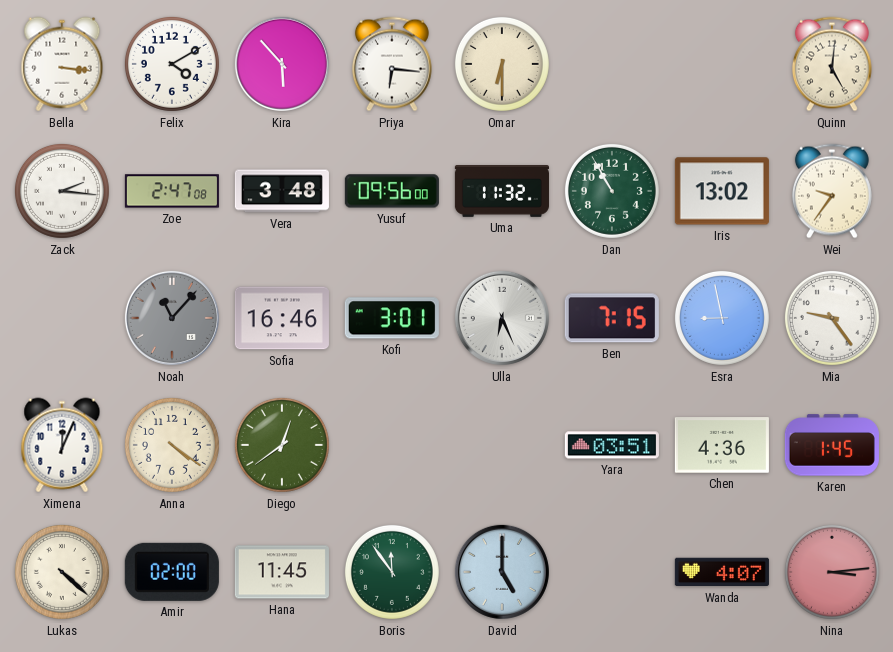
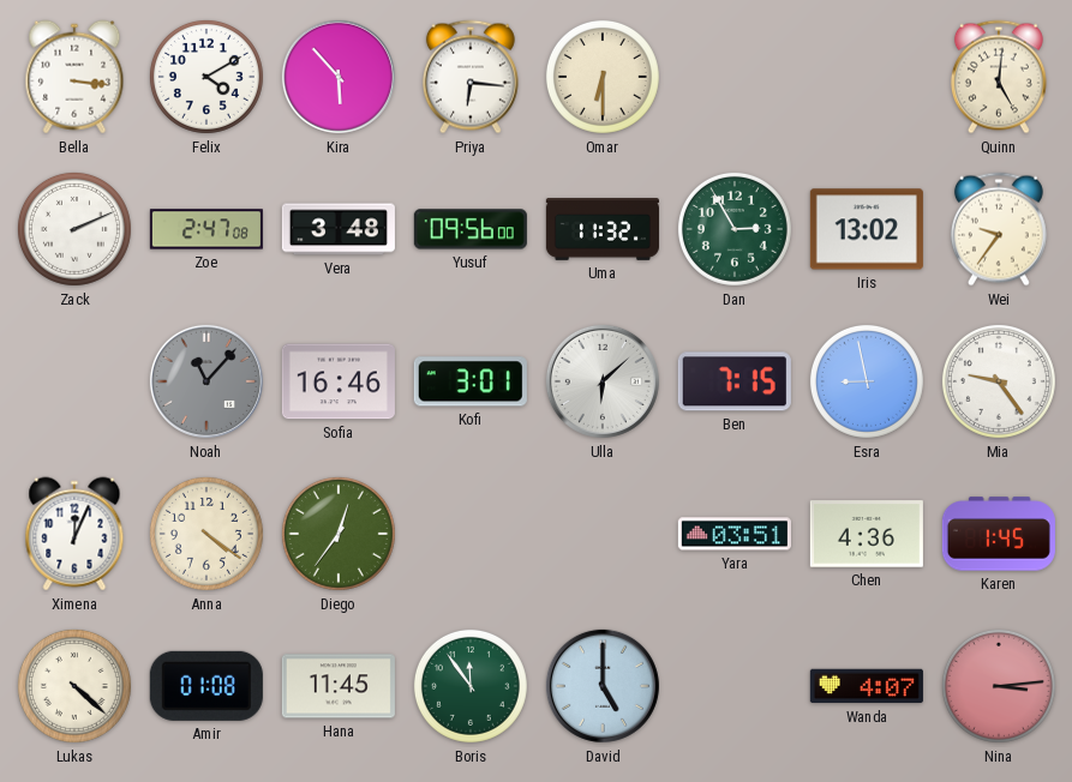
Zack: 2:16 -> 2:11 (74, 229)
Dan: 10:55 -> 2:55 (735, 229)
Ulla: 6:26 -> 6:08 (603, 381)
Diego: 12:39 -> 12:36 (339, 534)
Amir: 02:00 -> 01:08 (206, 686)
